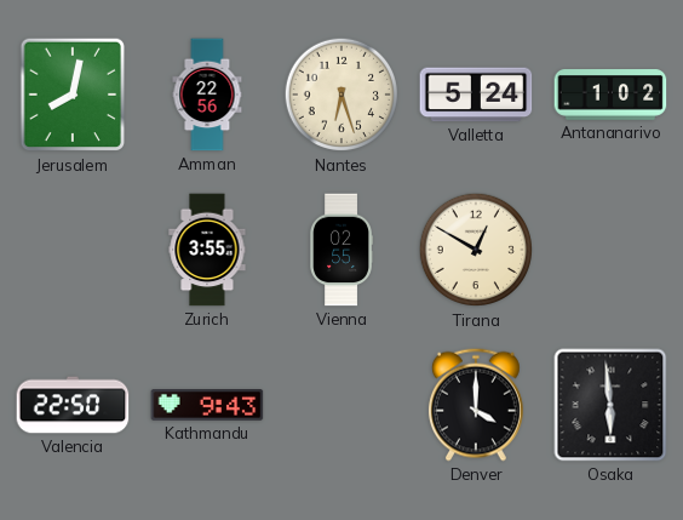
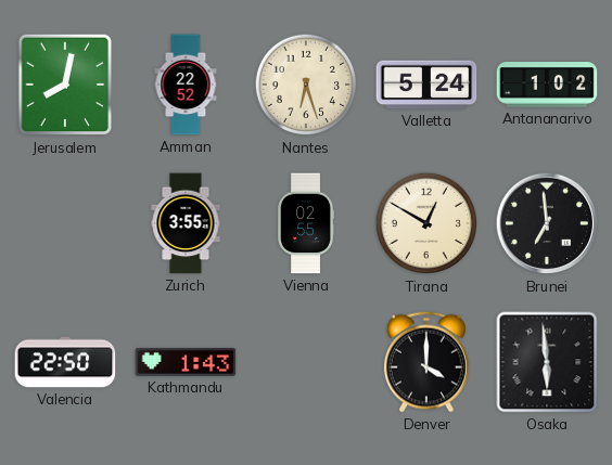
Amman: 22:56 -> 22:52 (186, 85)
Brunei: none -> 6:59 (547, 223)
Kathmandu: 9:43 -> 1:43 (186, 363)
